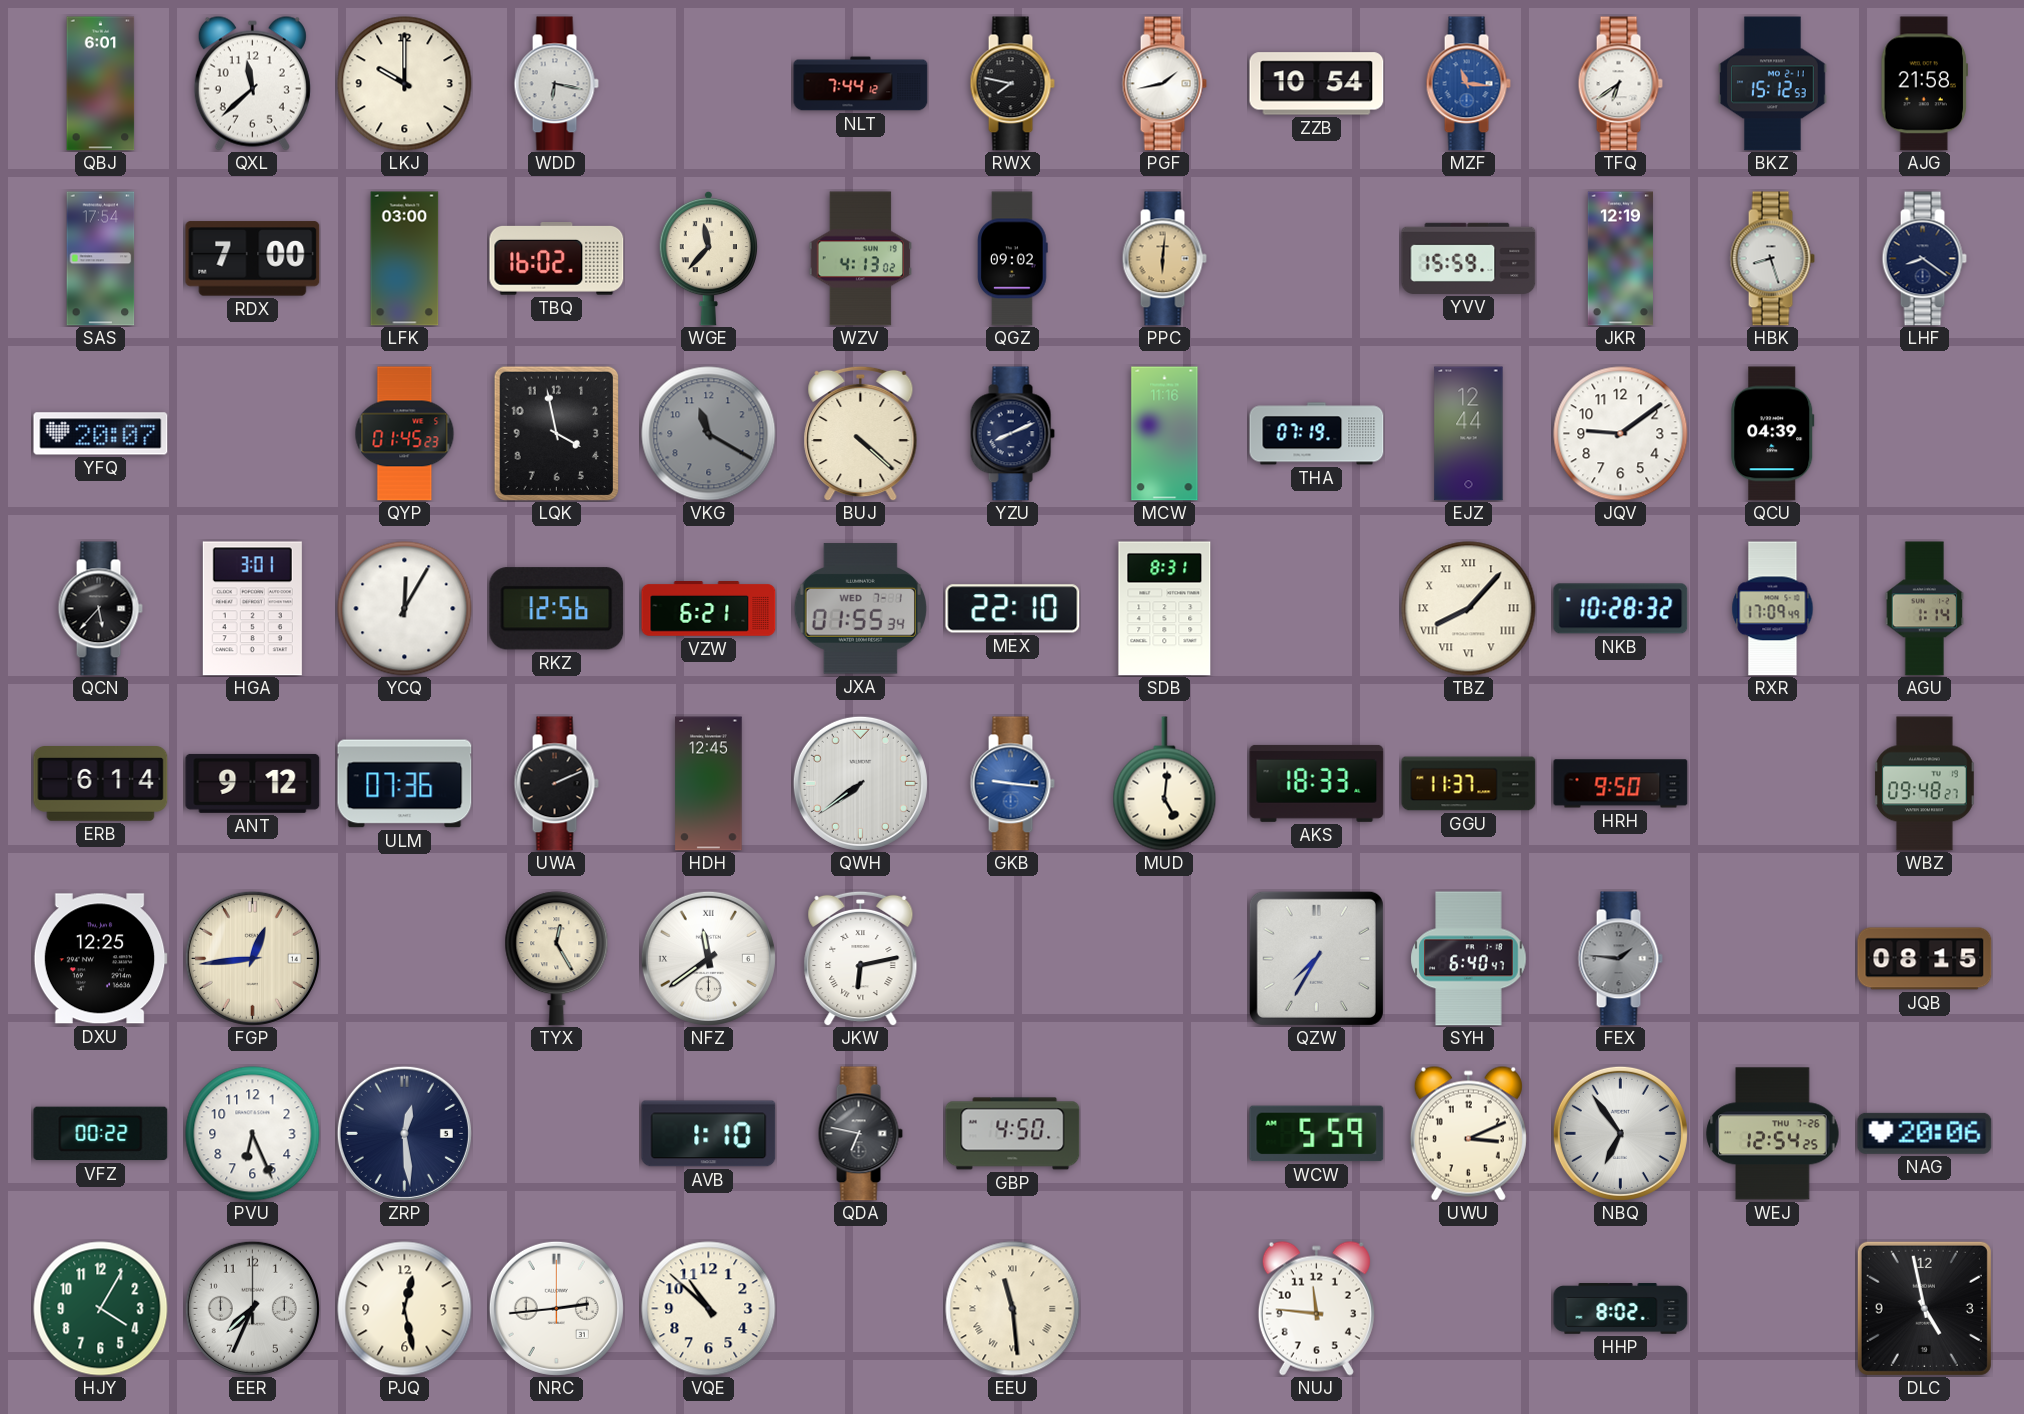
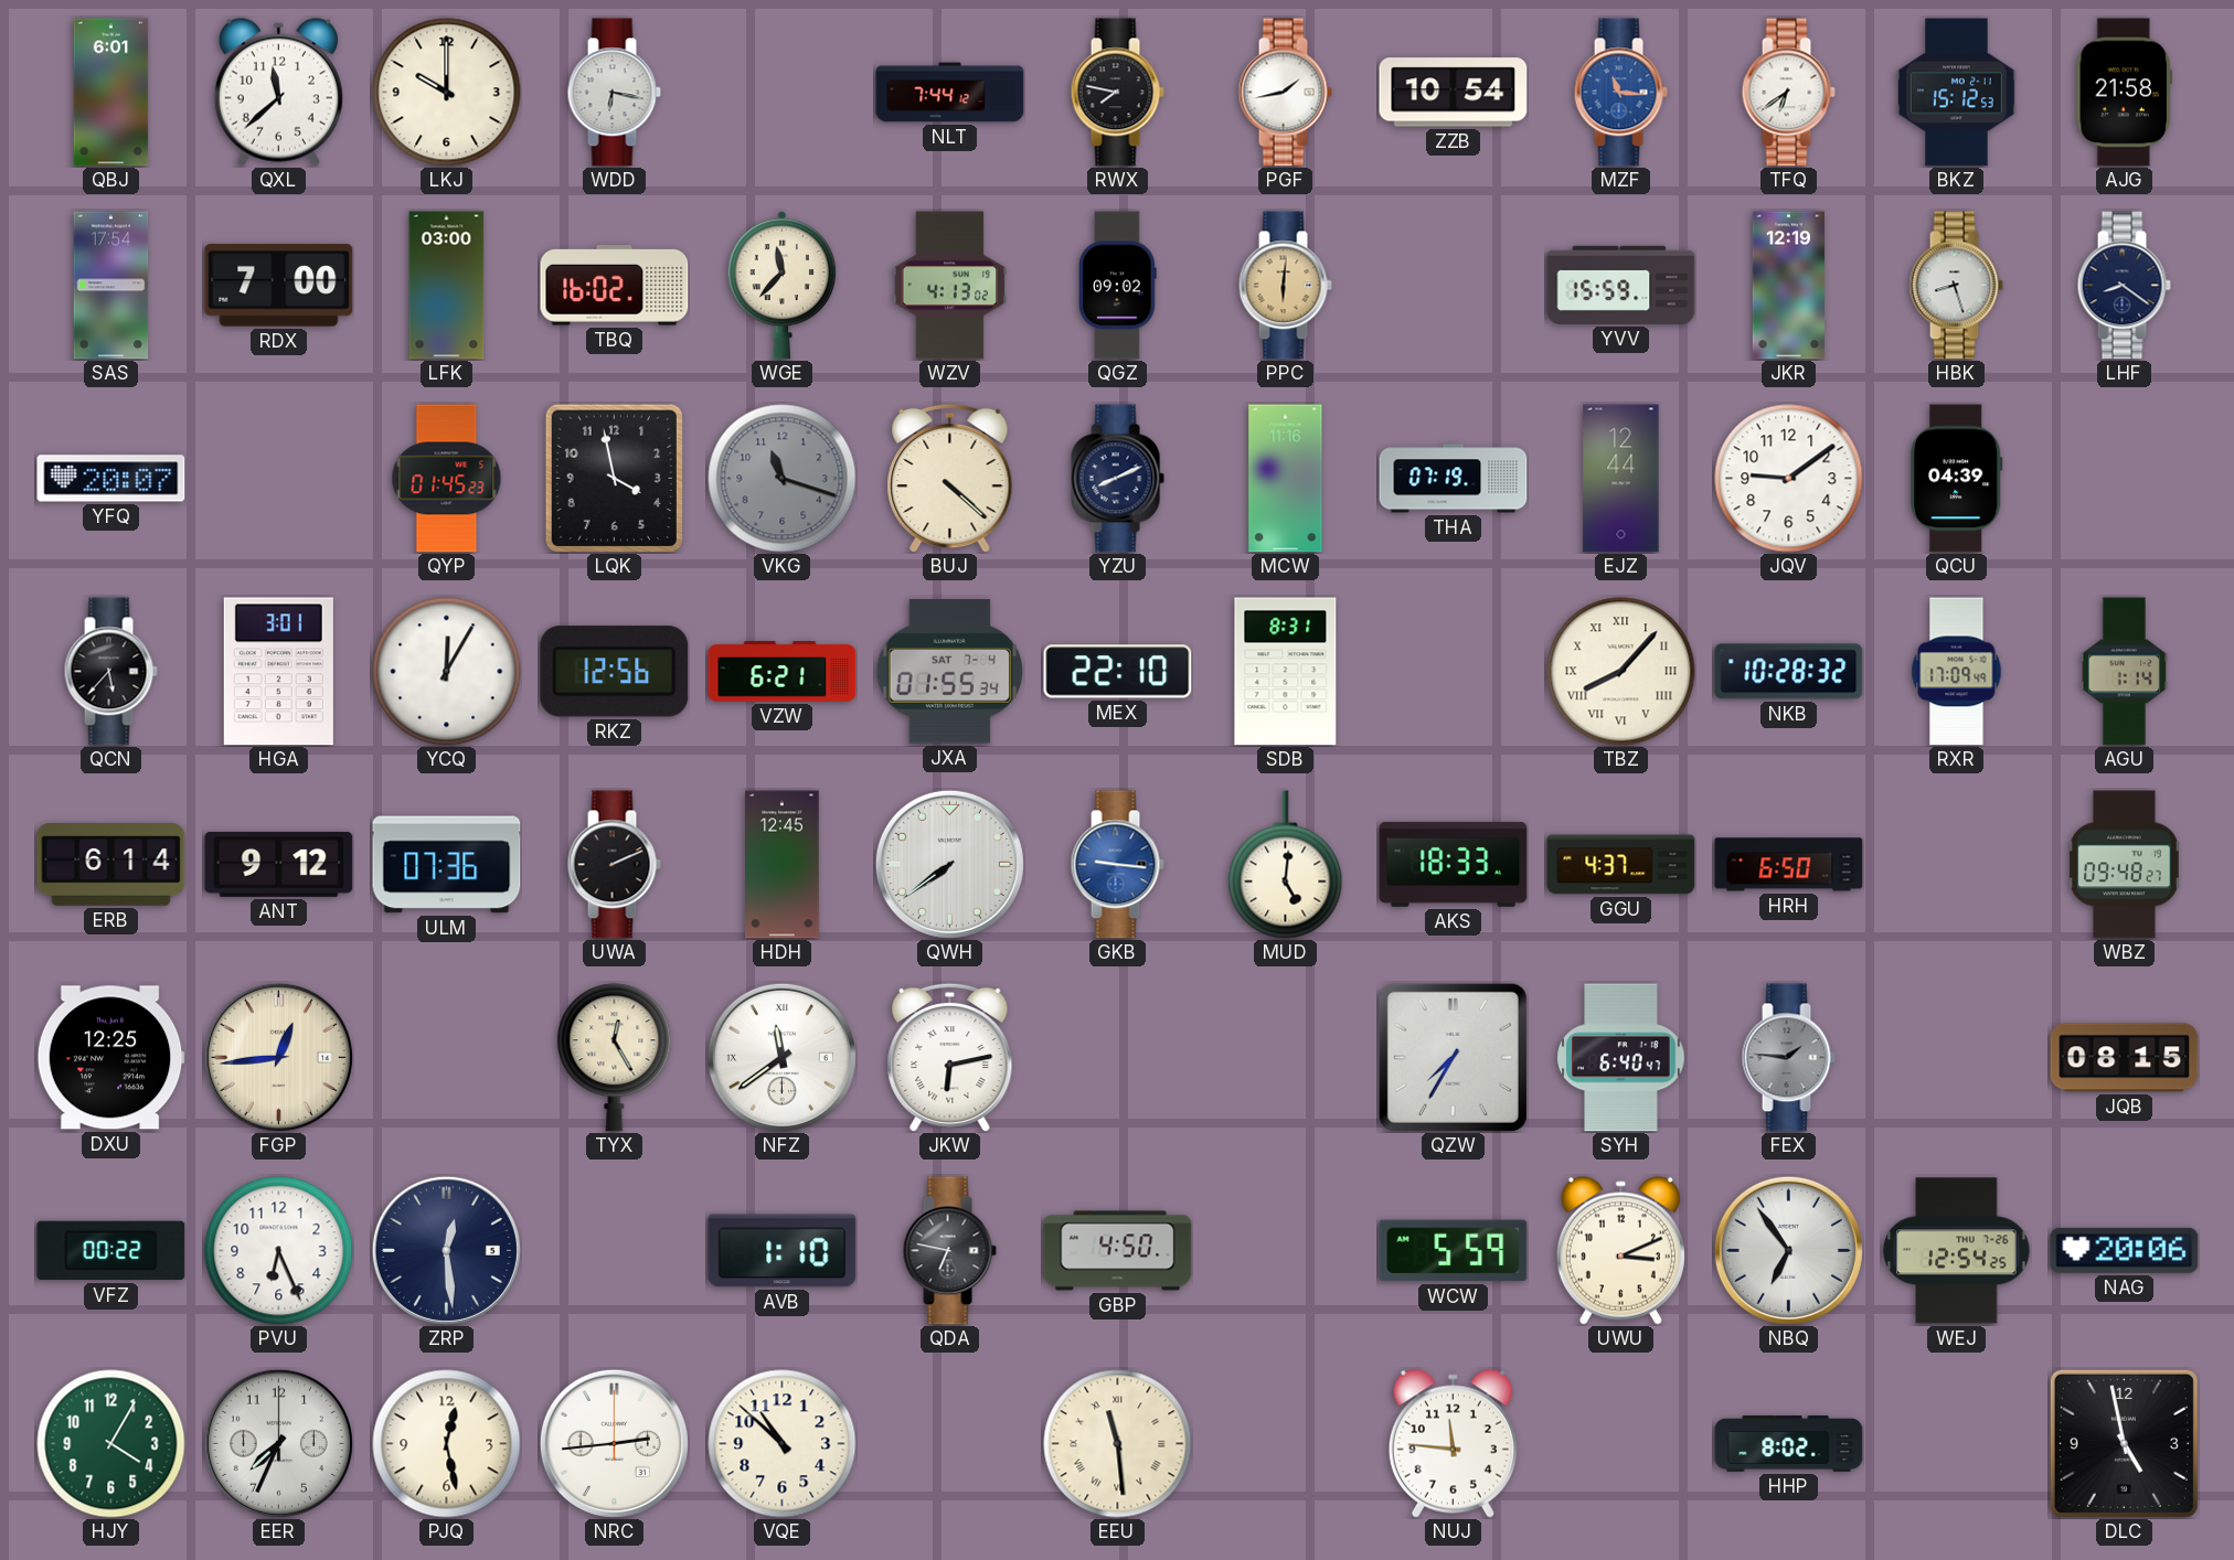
VKG: 11:20 -> 11:18 (783, 479)
JXA date: WED 7-1 -> SAT 7-4 (949, 672)
GGU: 11:37 -> 4:37 (1621, 865)
HRH: 9:50 -> 6:50 (1789, 865)
